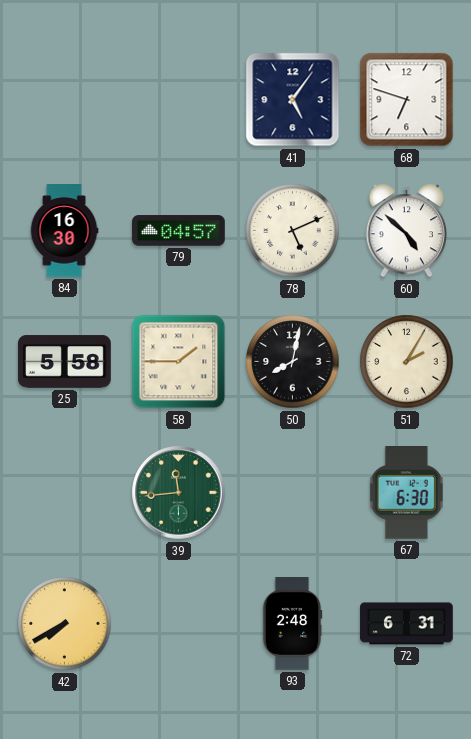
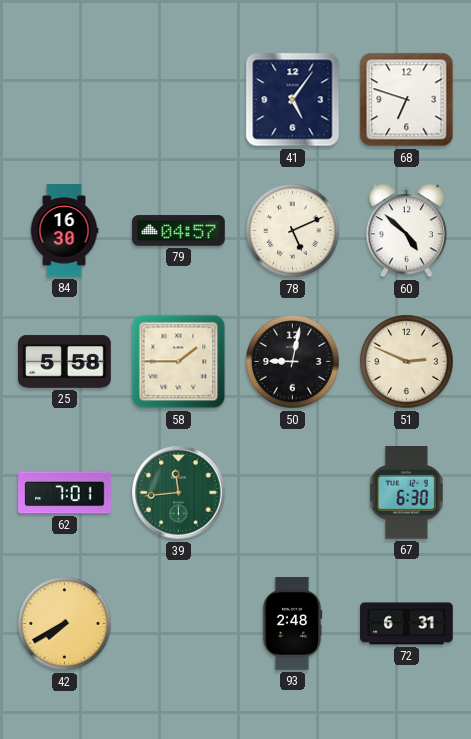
50: 8:02 -> 9:02 (293, 362)
51: 2:05 -> 2:49 (407, 362)
62: none -> 7:01 (65, 493)
